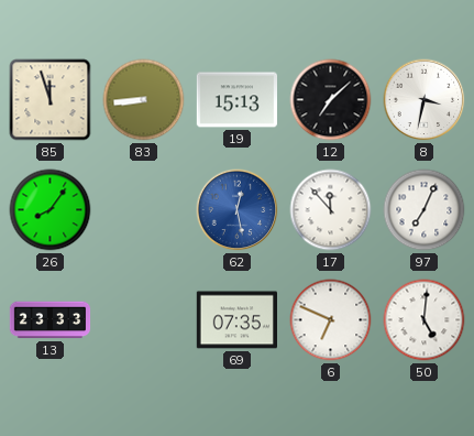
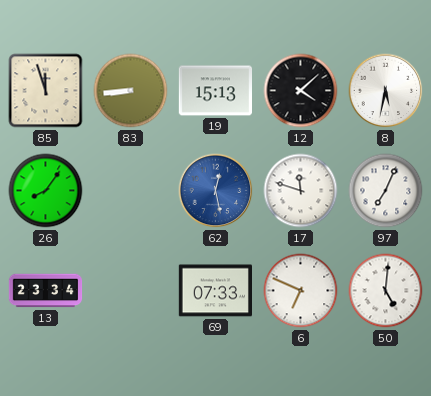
12: 7:08 -> 4:08 (301, 91)
8: 3:32 -> 5:32 (386, 91)
17: 11:53 -> 11:48 (301, 191)
13: 23:33 -> 23:34 (46, 291)
69: 07:35 -> 07:33 (215, 291)
